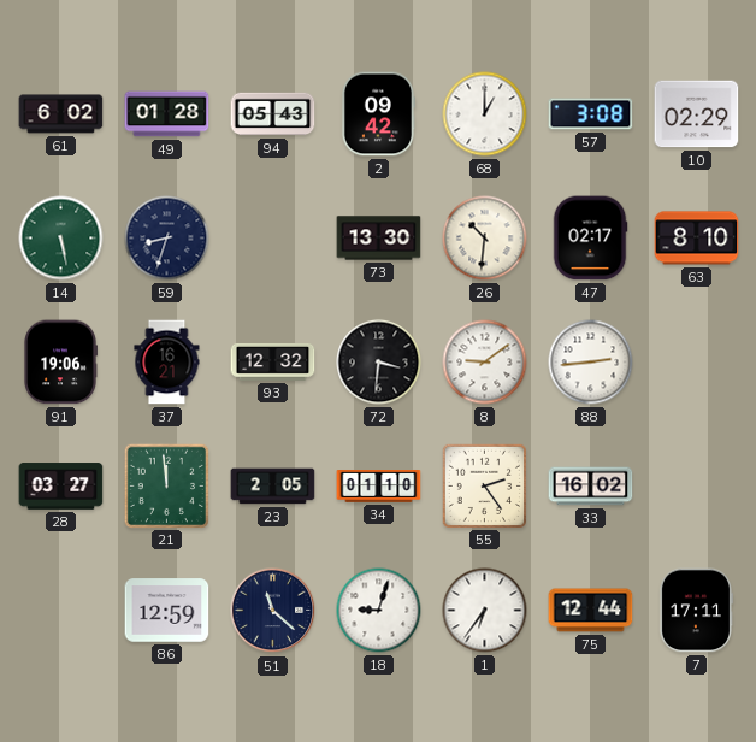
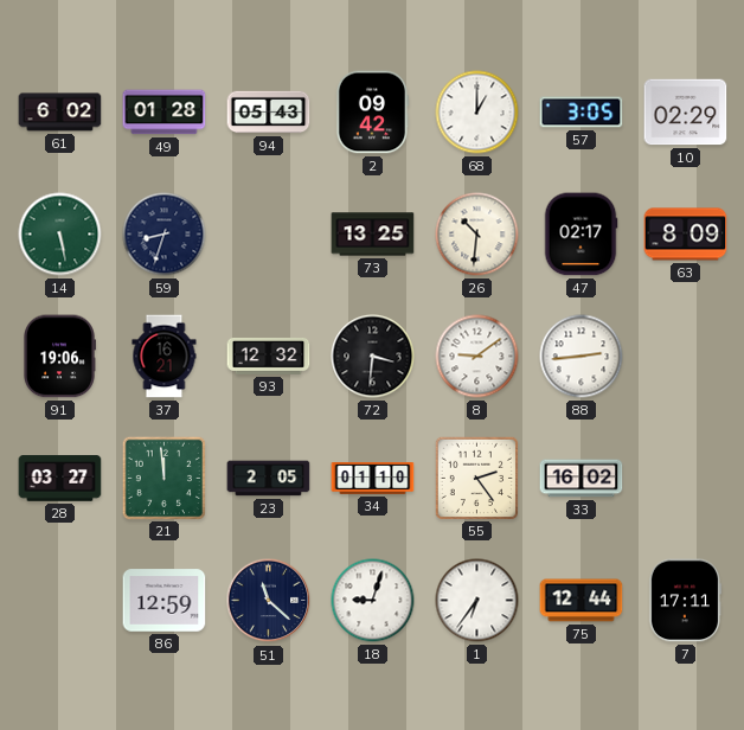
57: 3:08 -> 3:05 (582, 113)
73: 13:30 -> 13:25 (373, 235)
63: 8:10 -> 8:09 (686, 235)
